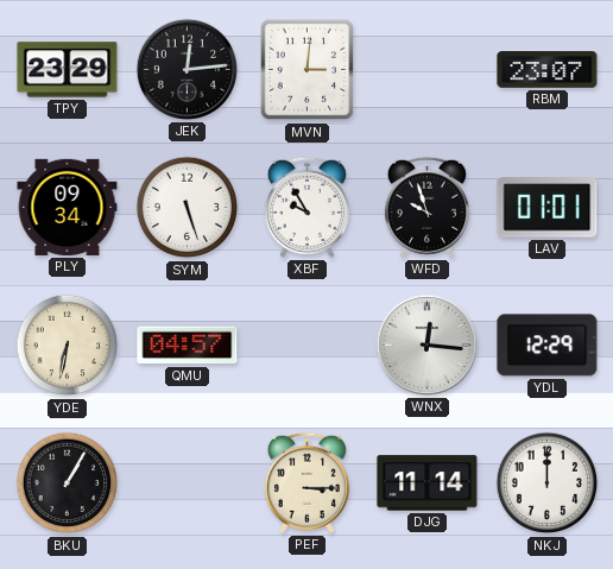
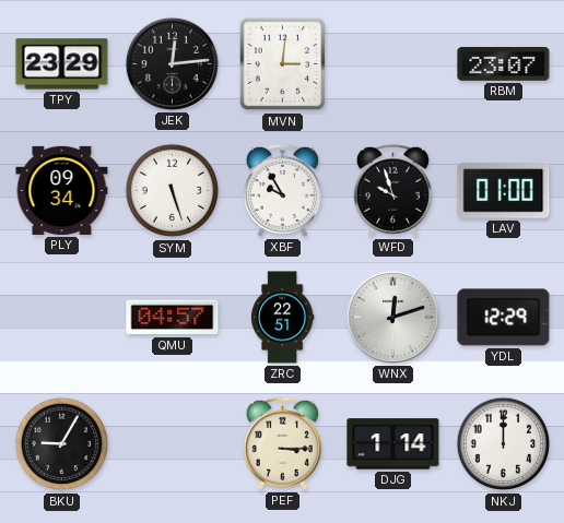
LAV: 01:01 -> 01:00 (504, 191)
YDE: 6:32 -> none (68, 346)
ZRC: none -> 22:51 (282, 318)
WNX: 12:16 -> 12:12 (392, 317)
BKU: 1:05 -> 9:05 (62, 444)
DJG: 11:14 -> 1:14 (393, 444)
